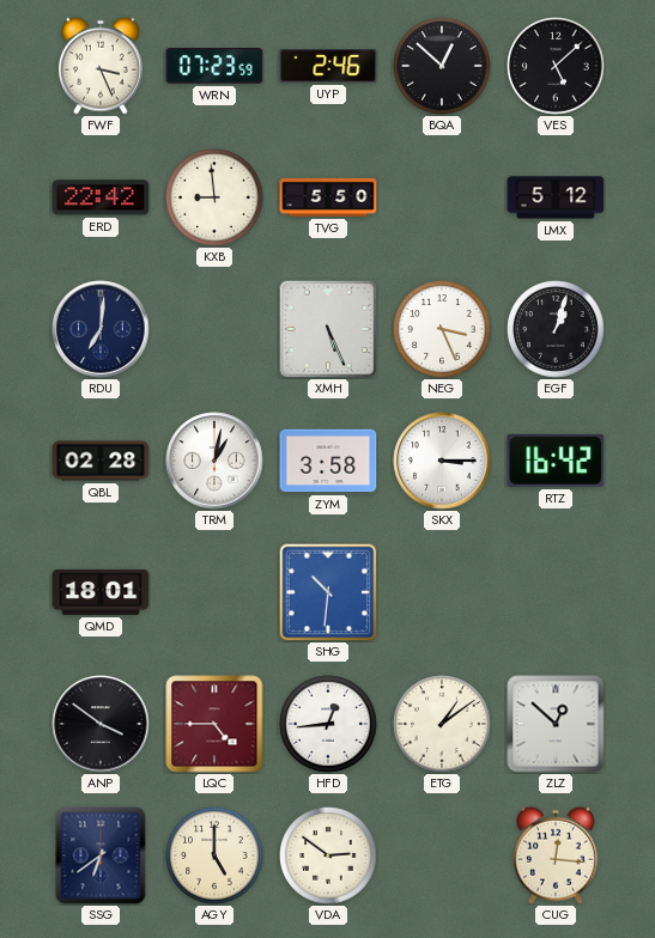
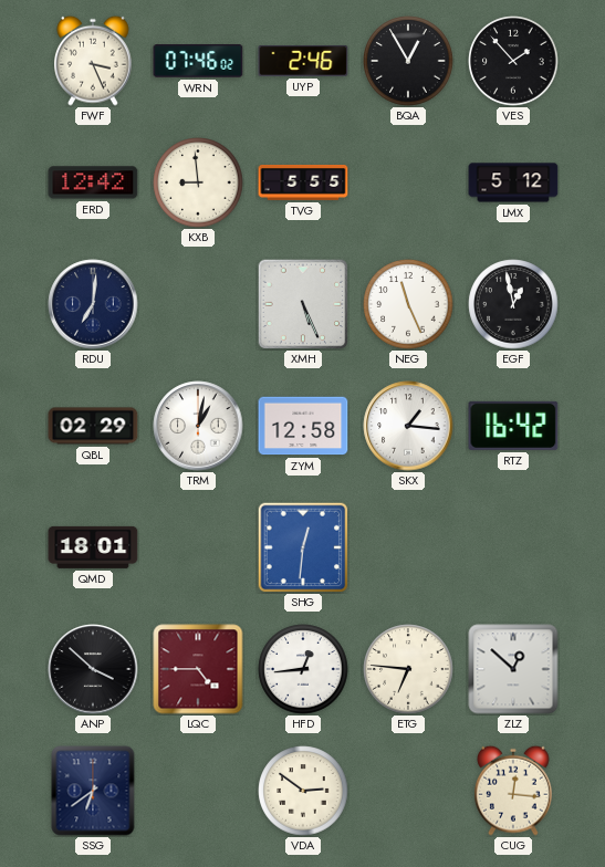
WRN: 07:23 -> 07:46 (198, 61)
BQA: 12:52 -> 12:55 (408, 61)
VES: 5:08 -> 1:53 (513, 61)
ERD: 22:42 -> 12:42 (93, 182)
TVG: 5:50 -> 5:55 (303, 184)
NEG: 3:26 -> 11:26 (408, 304)
EGF: 1:03 -> 12:58 (513, 304)
QBL: 02:28 -> 02:29 (93, 426)
ZYM: 3:58 -> 12:58 (303, 426)
SKX: 3:15 -> 1:16 (408, 426)
SHG: 10:31 -> 12:31 (303, 547)
ANP: 3:51 -> 3:52 (93, 669)
ETG: 1:09 -> 6:46 (408, 669)
AGY: 5:00 -> none (214, 855)
